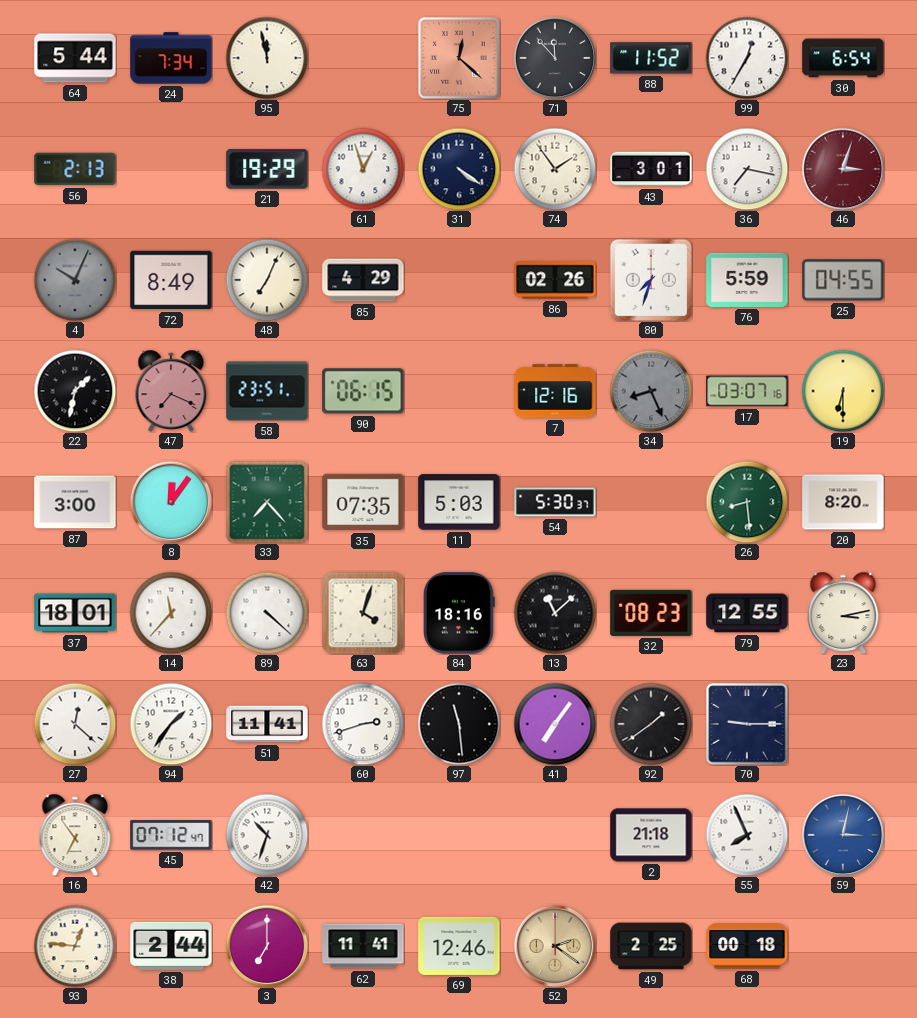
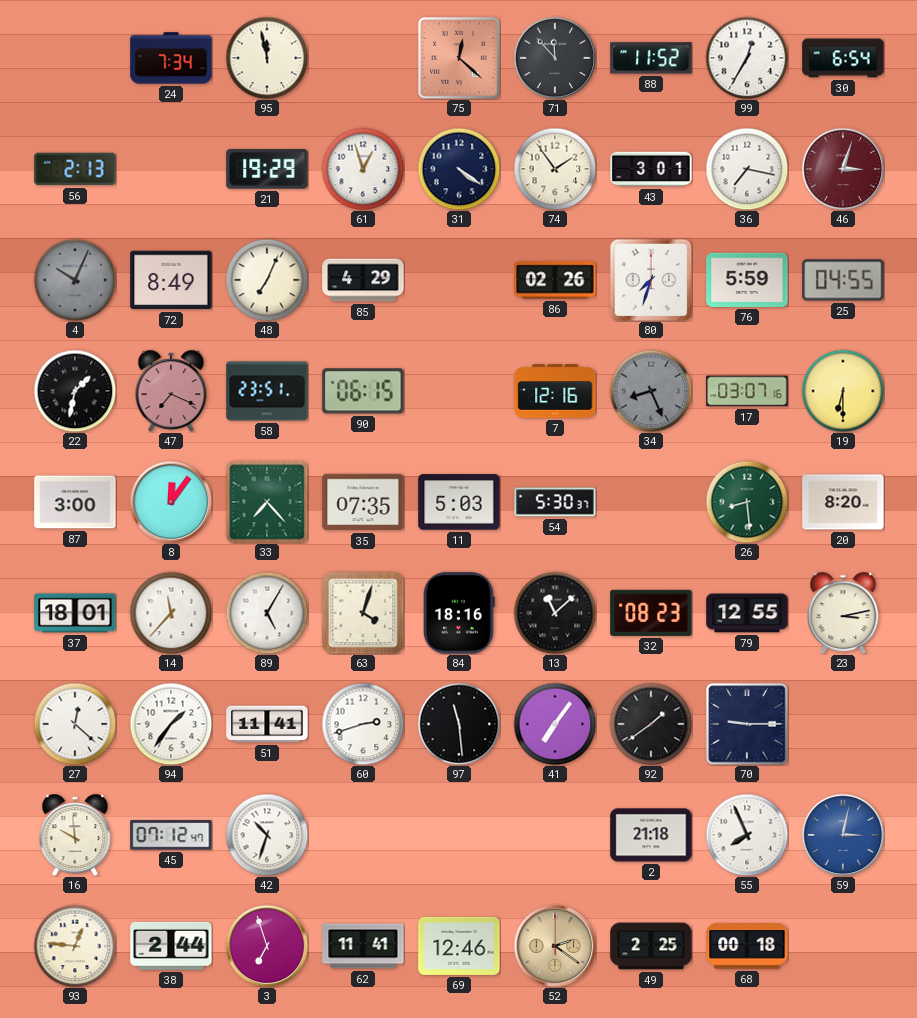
64: 5:44 -> none (75, 58)
89: 4:22 -> 5:05 (267, 613)
16: 6:54 -> 9:59 (75, 835)
3: 7:00 -> 6:57 (267, 946)
